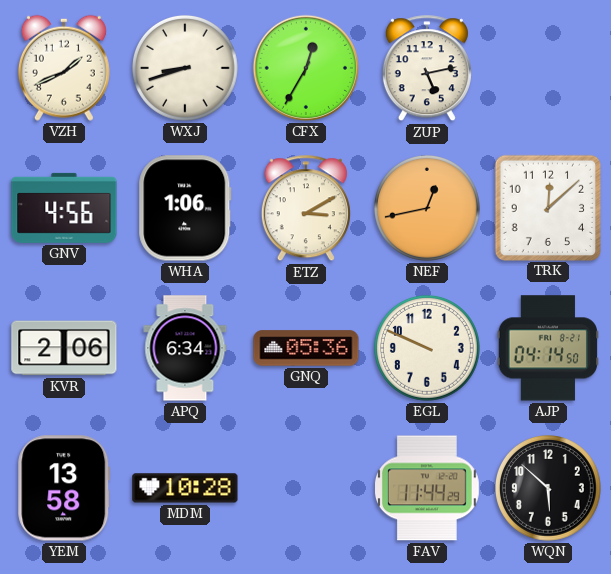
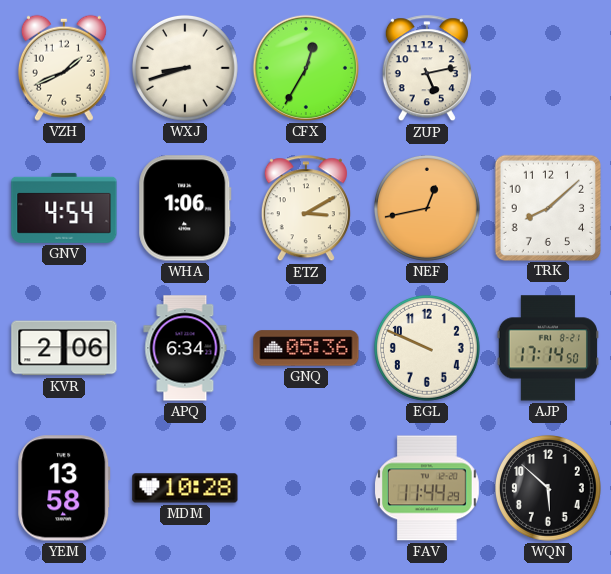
GNV: 4:56 -> 4:54 (64, 208)
TRK: 12:08 -> 8:08 (547, 207)
AJP: 04:14 -> 17:14 (547, 348)
